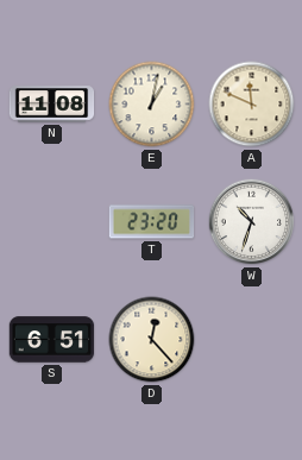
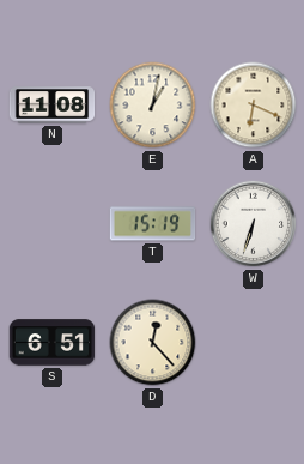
A: 11:49 -> 6:19 (254, 106)
T: 23:20 -> 15:19 (153, 224)
W: 10:33 -> 6:33 (254, 224)
